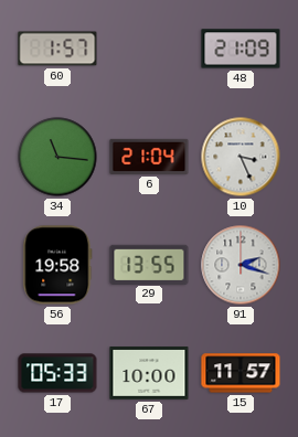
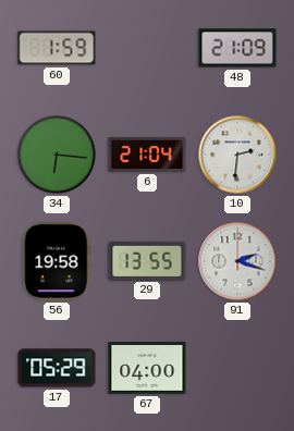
60: 1:57 -> 1:59 (57, 48)
34: 11:16 -> 6:16 (57, 155)
10: 3:26 -> 2:31 (237, 155)
17: 05:33 -> 05:29 (57, 368)
67: 10:00 -> 04:00 (147, 369)
15: 11:57 -> none (241, 373)
